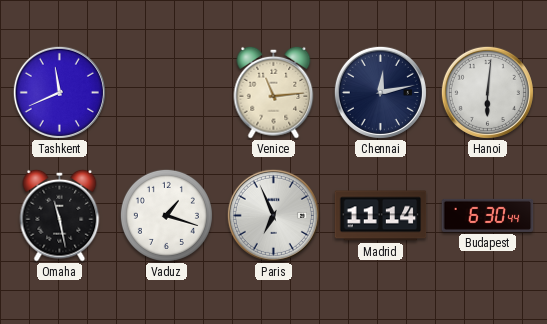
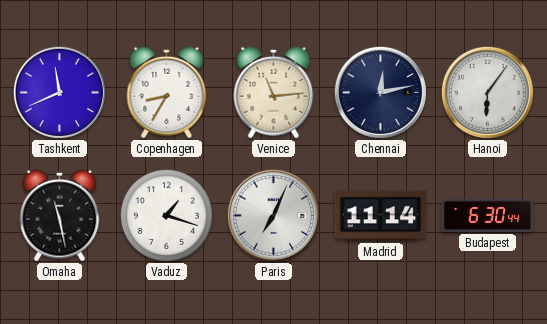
Copenhagen: none -> 8:35 (167, 92)
Hanoi: 6:01 -> 6:06 (487, 92)
Paris: 6:56 -> 7:04 (273, 215)
